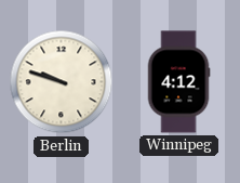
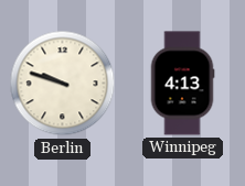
Winnipeg: 4:12 -> 4:13 (182, 84)
